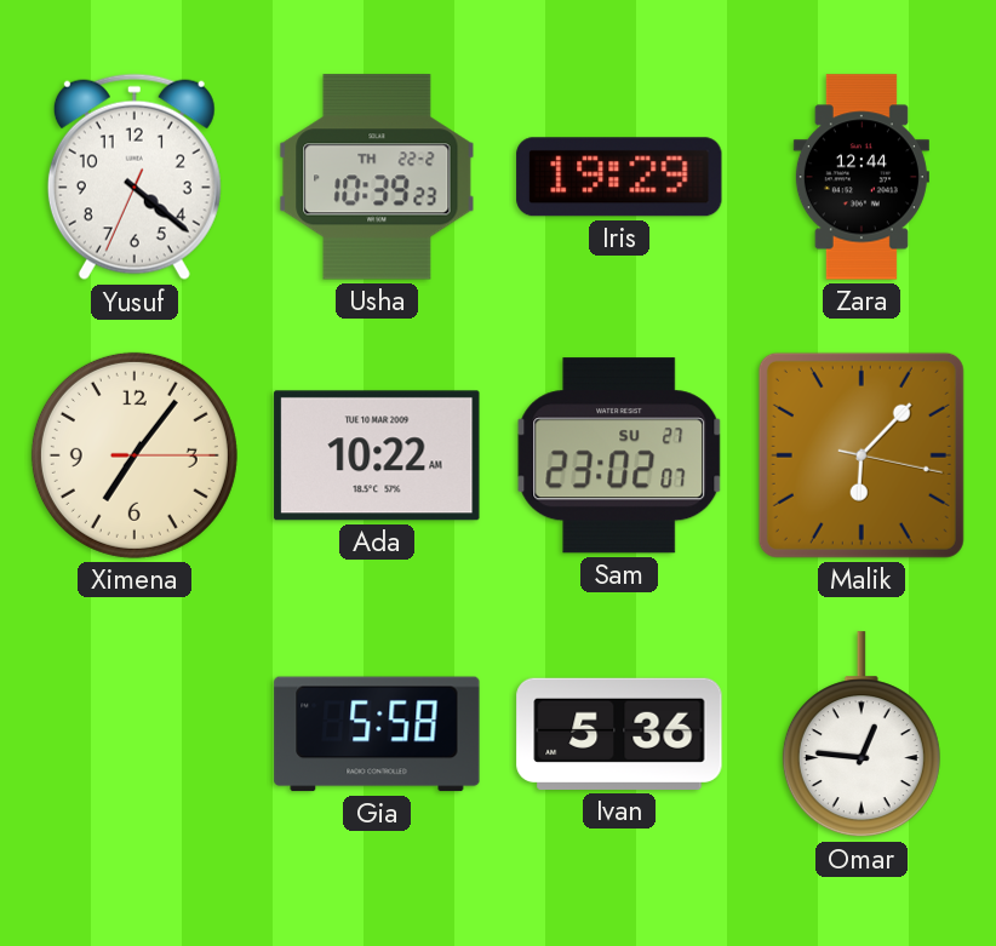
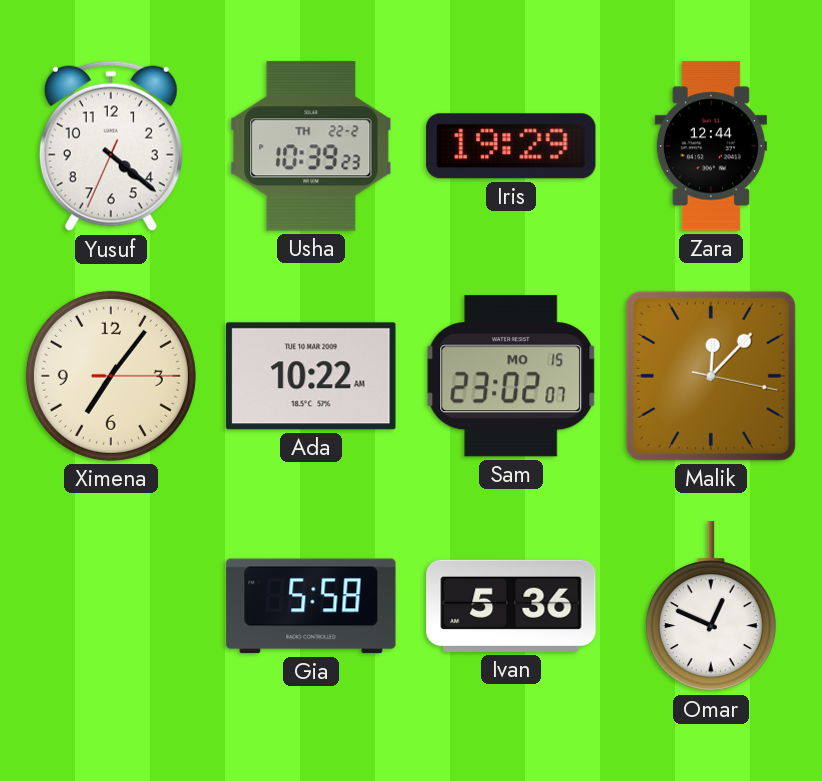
Sam date: SU 27 -> MO 15 (511, 376)
Malik: 6:07 -> 12:07 (711, 376)
Omar: 12:46 -> 12:49 (711, 607)
